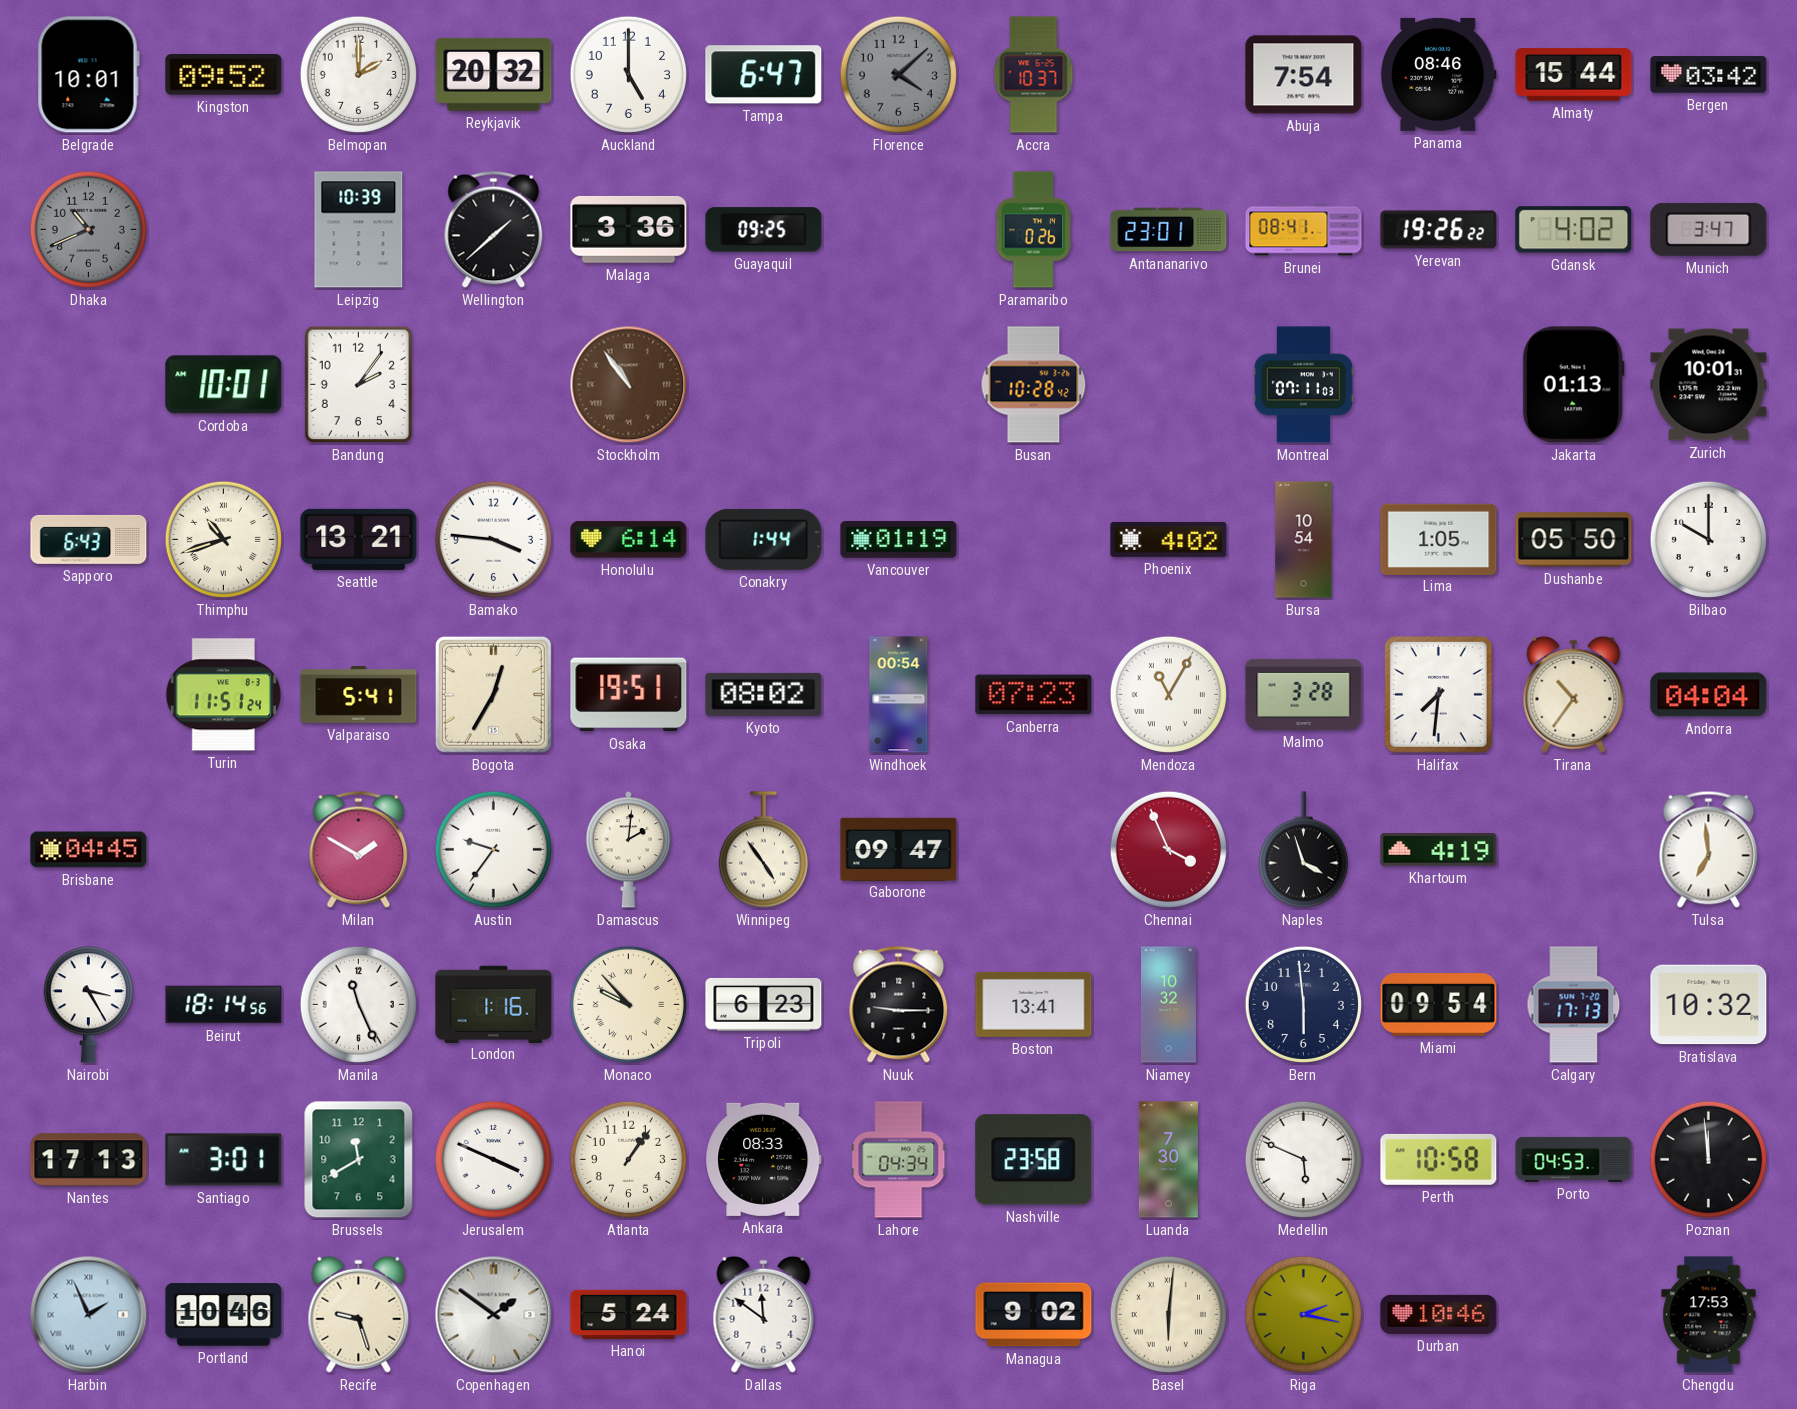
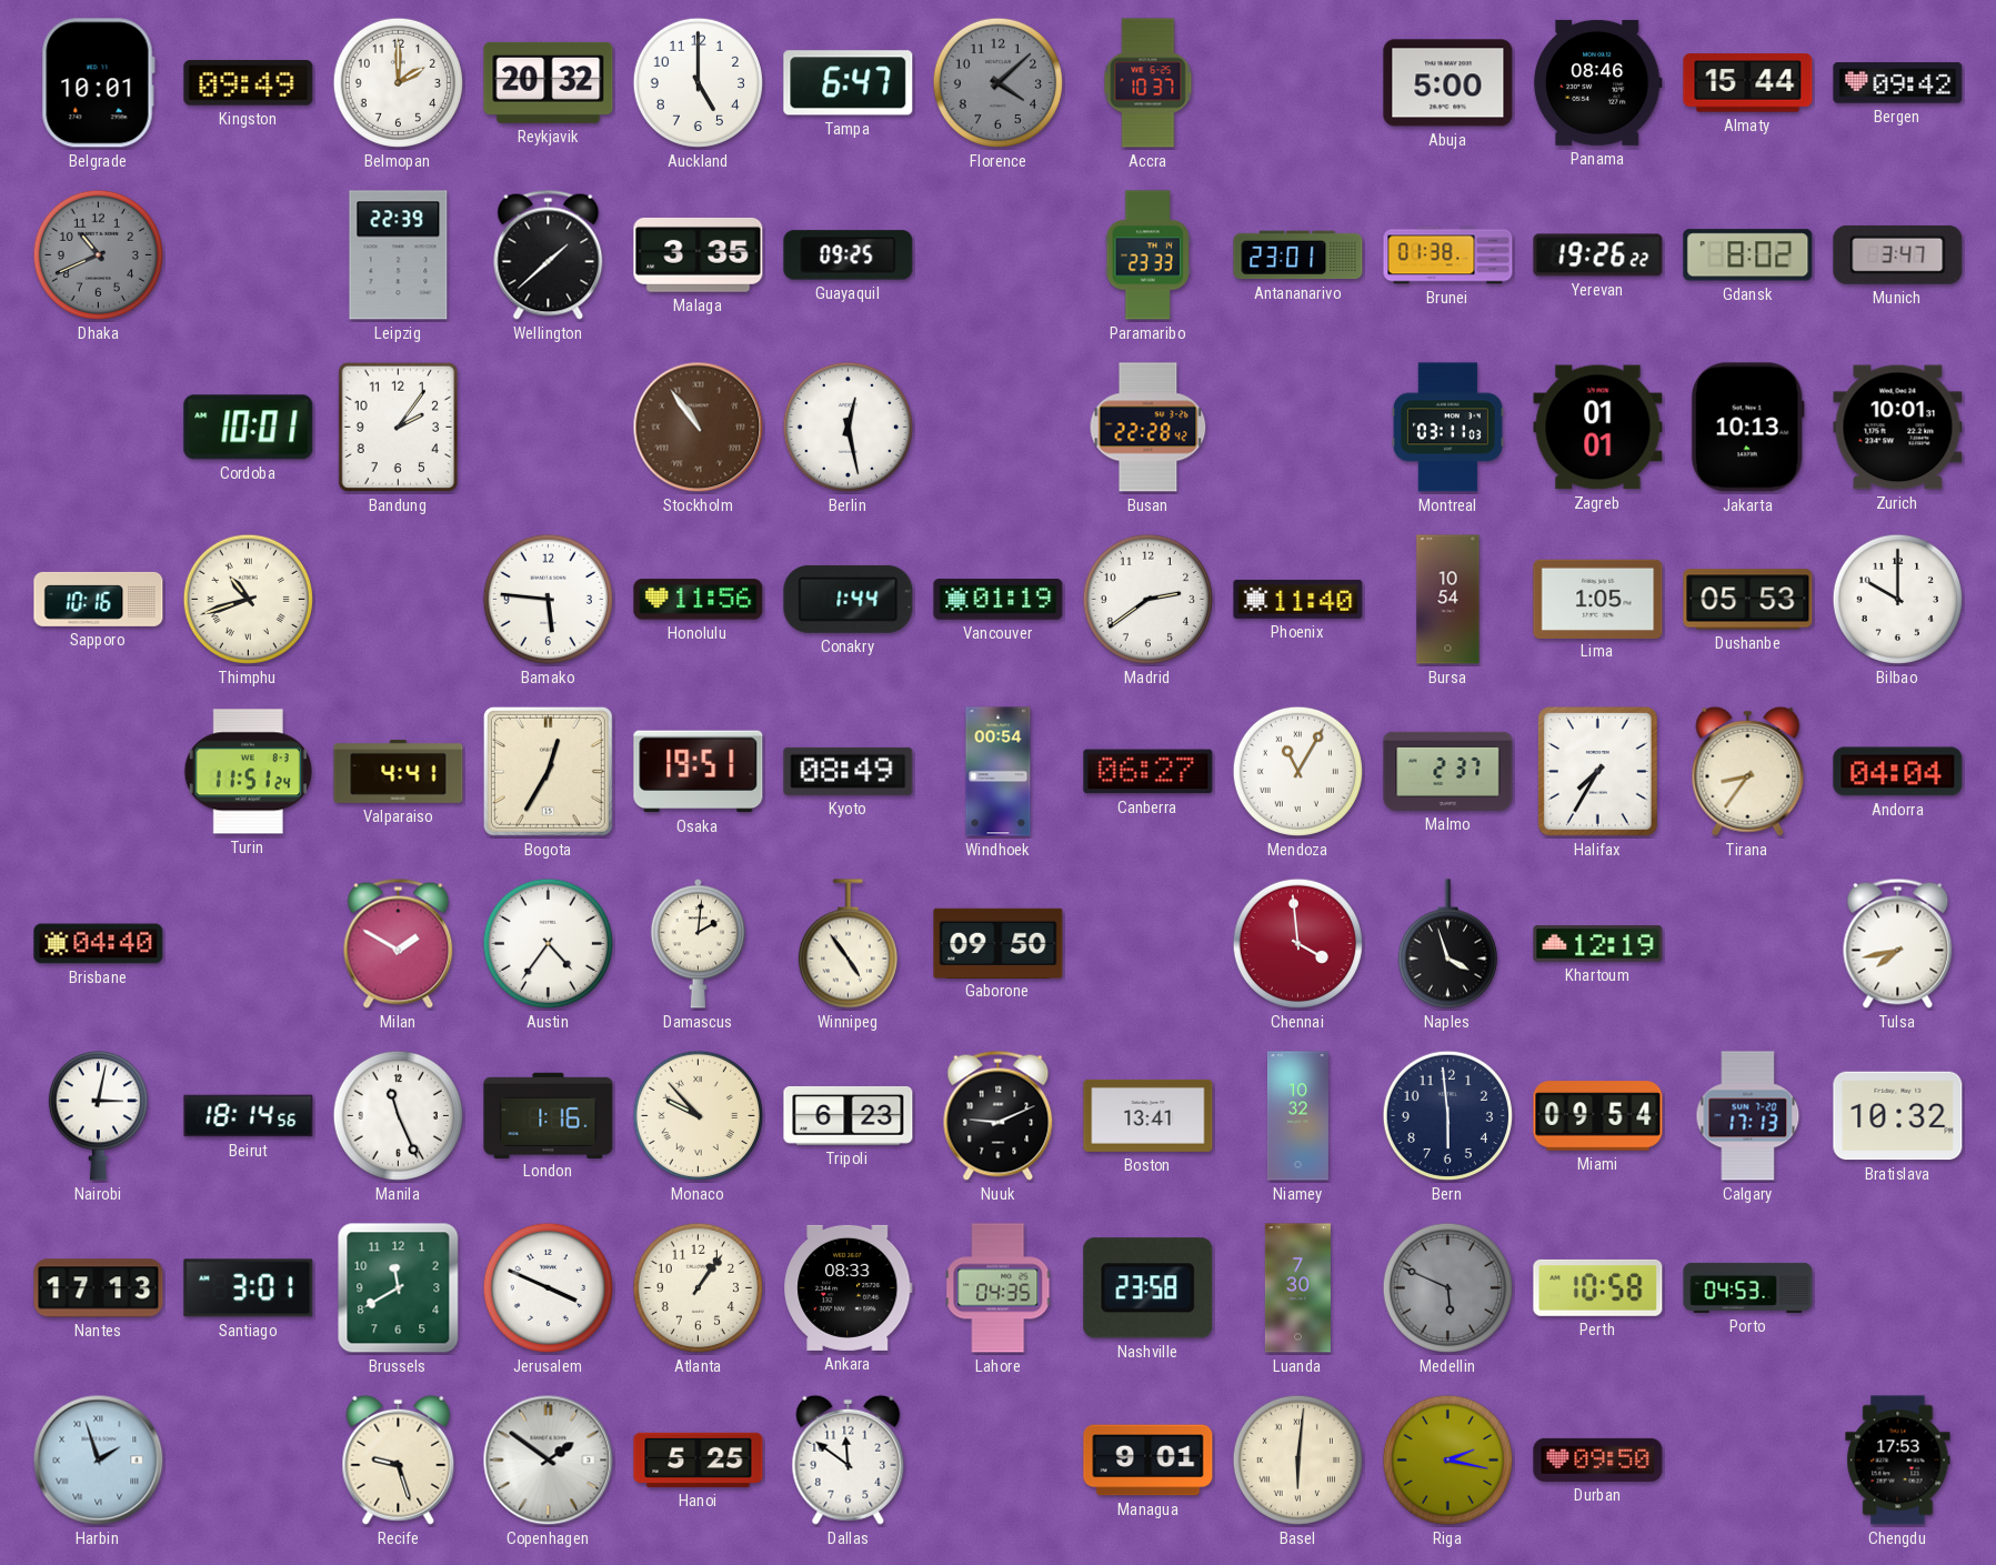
Kingston: 09:52 -> 09:49 (249, 83)
Abuja: 7:54 -> 5:00 (1448, 83)
Bergen: 03:42 -> 09:42 (1898, 83)
Leipzig: 10:39 -> 22:39 (399, 255)
Malaga: 3:36 -> 3:35 (699, 254)
Paramaribo: 0:26 -> 23:33 (1147, 255)
Brunei: 08:41 -> 01:38 (1448, 255)
Gdansk: 4:02 -> 8:02 (1748, 255)
Berlin: none -> 12:28 (847, 427)
Busan: 10:28 -> 22:28 (1149, 428)
Montreal: 07:11 -> 03:11 (1447, 428)
Zagreb: none -> 01:01 (1598, 428)
Jakarta: 01:13 -> 10:13 (1747, 428)
Sapporo: 6:43 -> 10:16 (99, 599)
Seattle: 13:21 -> none (359, 539)
Bamako: 3:46 -> 5:46 (548, 599)
Honolulu: 6:14 -> 11:56 (699, 600)
Madrid: none -> 2:39 (1147, 599)
Phoenix: 4:02 -> 11:40 (1298, 599)
Dushanbe: 05:50 -> 05:53 (1748, 600)
Valparaiso: 5:41 -> 4:41 (399, 772)
Kyoto: 08:02 -> 08:49 (849, 771)
Canberra: 07:23 -> 06:27 (1149, 772)
Malmo: 3:28 -> 2:37 (1448, 771)
Halifax: 7:31 -> 7:35 (1597, 771)
Tirana: 10:36 -> 8:36 (1748, 771)
Brisbane: 04:45 -> 04:40 (99, 944)
Austin: 9:36 -> 4:36 (548, 943)
Gaborone: 09:47 -> 09:50 (999, 943)
Chennai: 3:56 -> 3:59 (1297, 943)
Khartoum: 4:19 -> 12:19 (1598, 944)
Tulsa: 6:59 -> 7:43 (1898, 943)
Nairobi: 3:25 -> 3:02 (98, 1116)
Nuuk: 9:15 -> 9:11 (999, 1115)
Lahore: 04:34 -> 04:35 (999, 1288)
Medellin dial: white -> grey (1447, 1287)
Poznan: 11:59 -> none (1708, 1159)
Harbin: 1:56 -> 1:57 (99, 1461)
Portland: 10:46 -> none (224, 1315)
Hanoi: 5:24 -> 5:25 (699, 1459)
Managua: 9:02 -> 9:01 (1149, 1461)
Durban: 10:46 -> 09:50 (1598, 1459)
